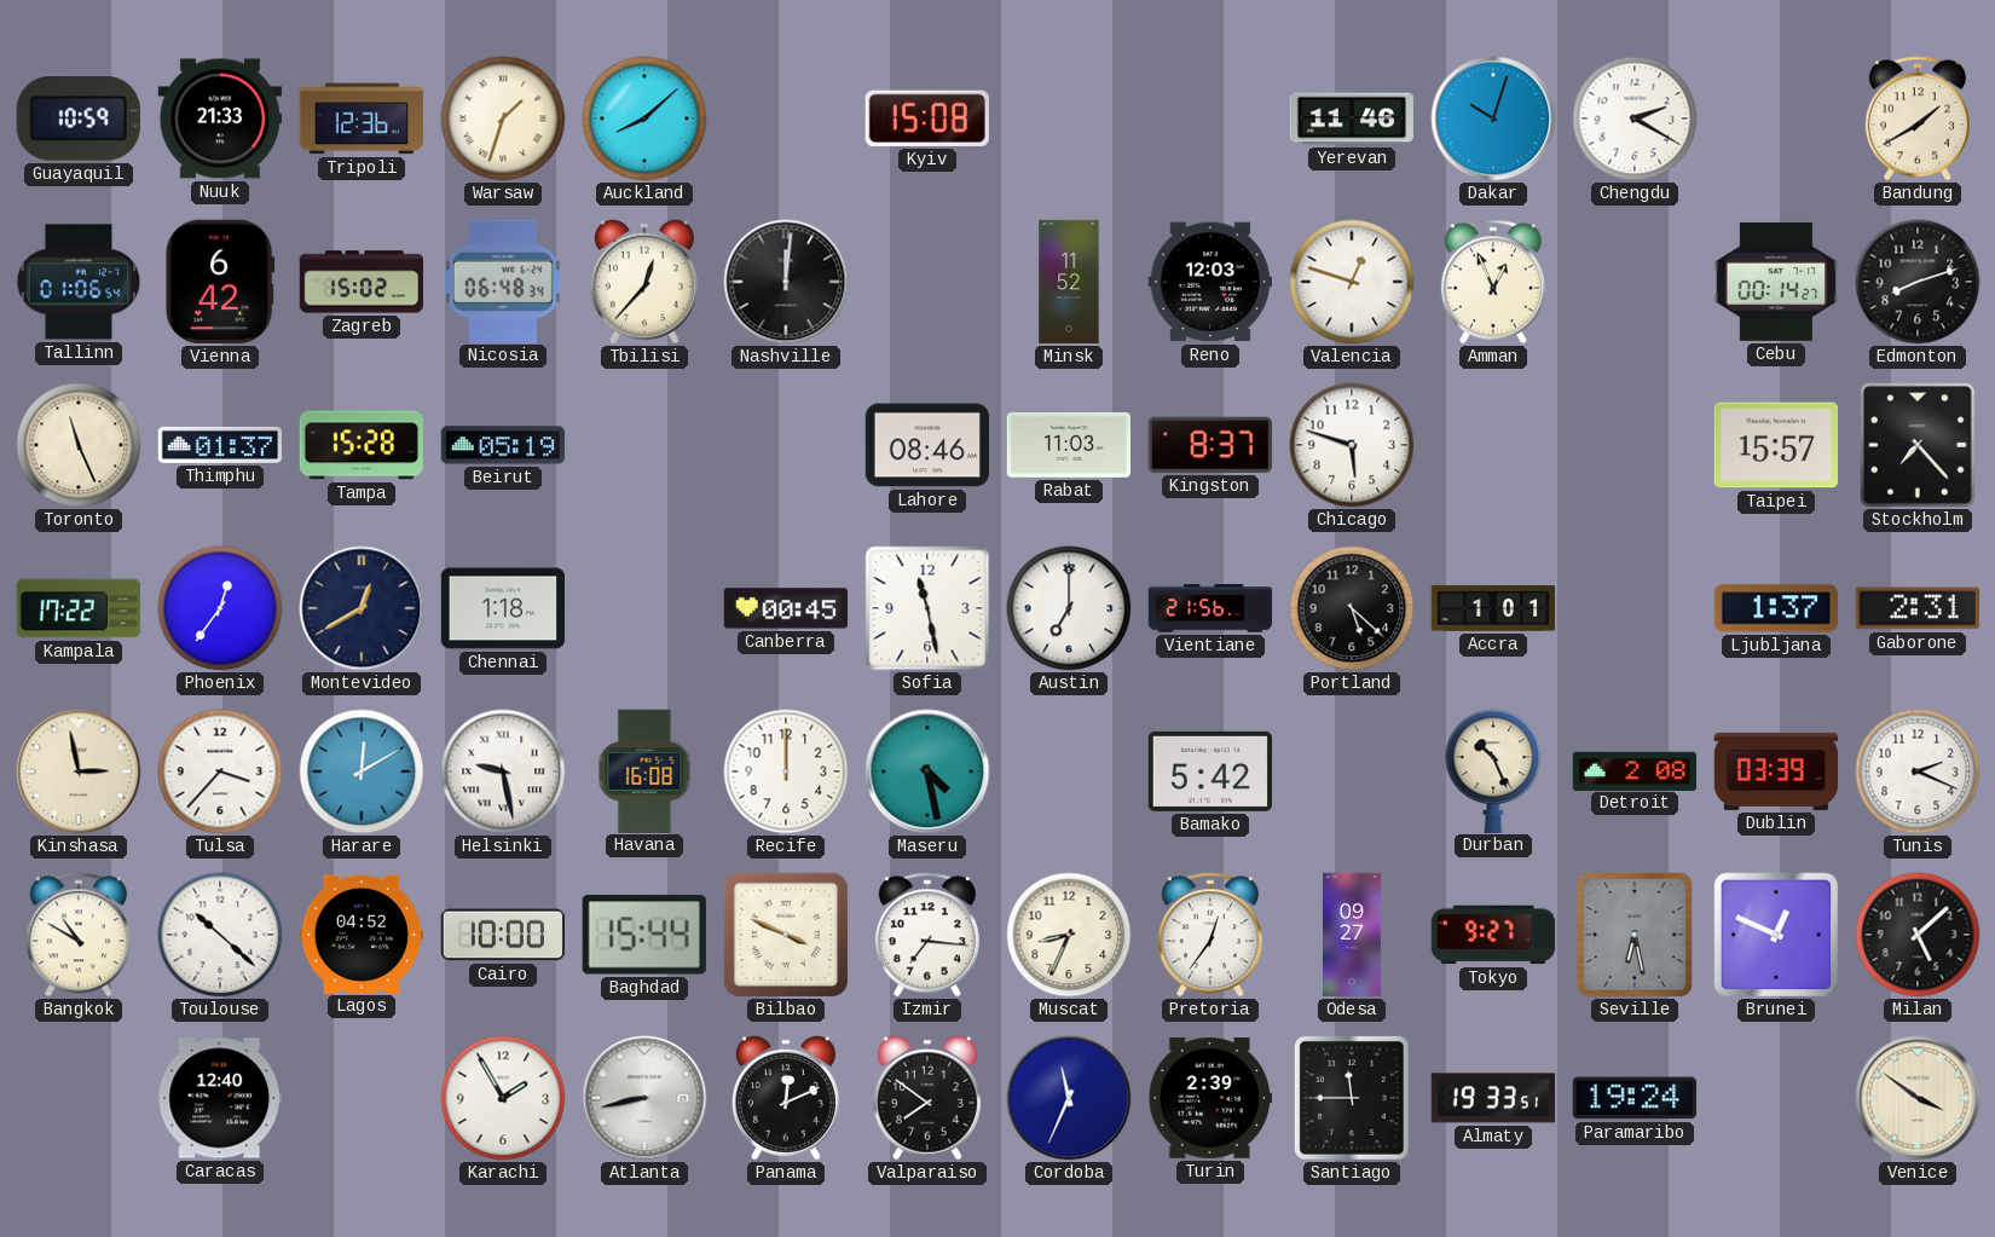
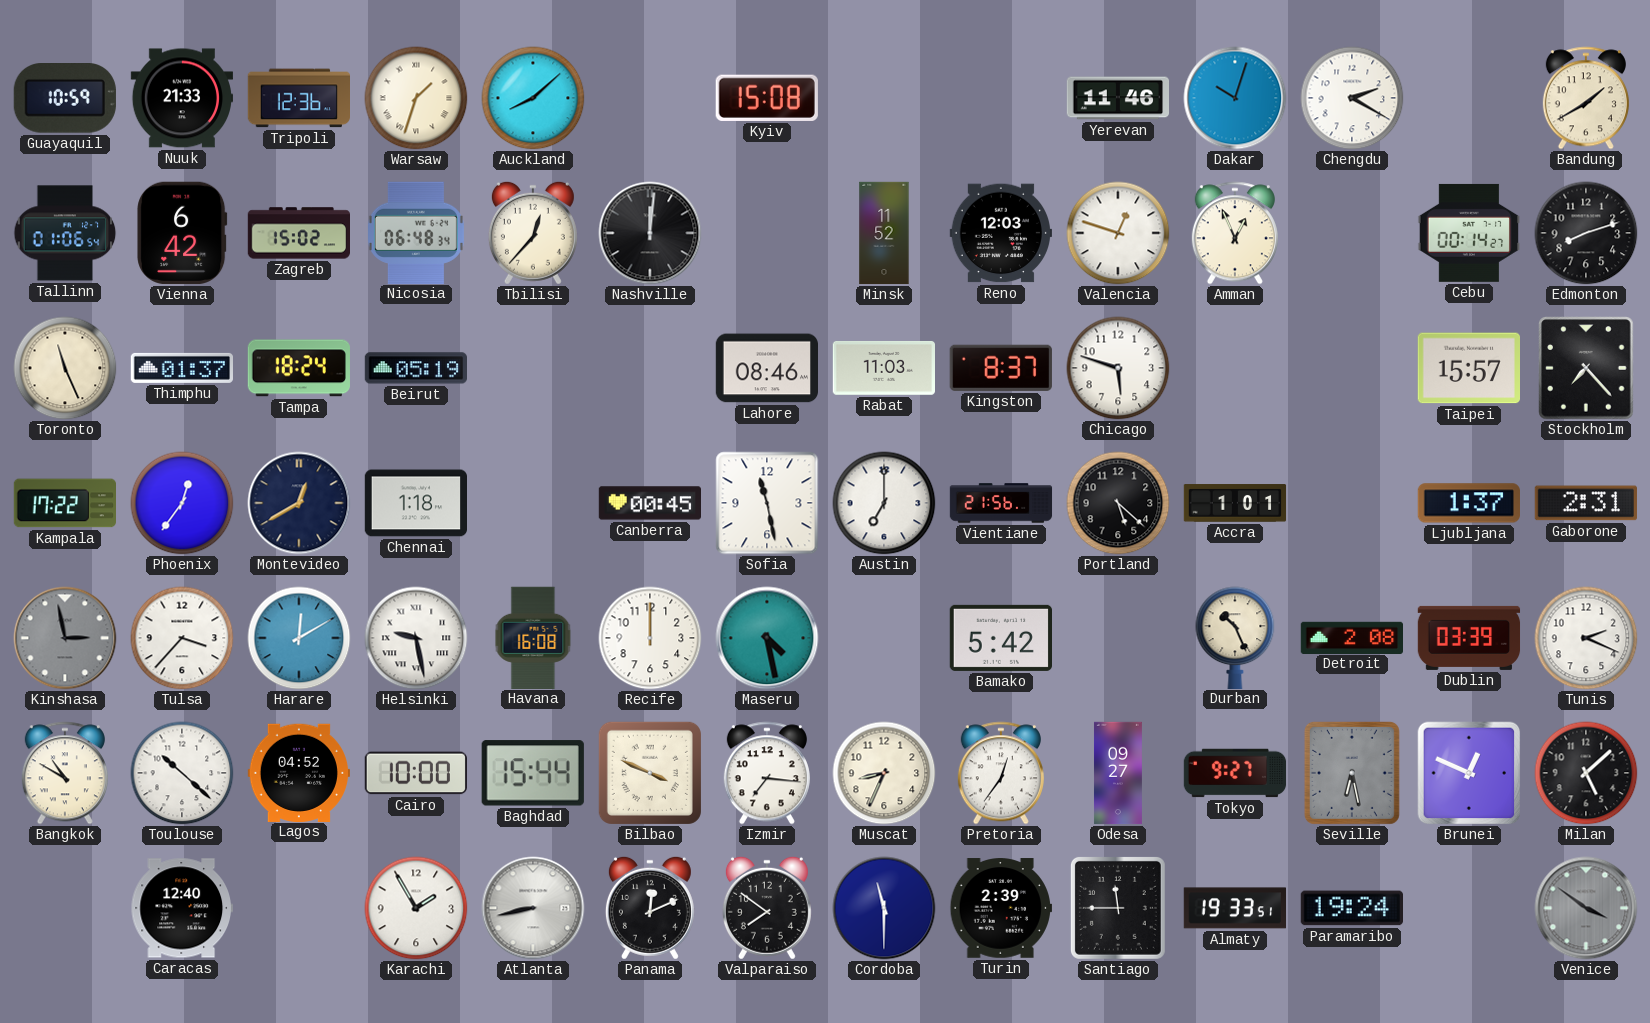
Tampa: 15:28 -> 18:24 (299, 368)
Kinshasa dial: cream -> grey (65, 638)
Cordoba: 11:34 -> 11:30 (884, 908)
Venice dial: cream -> grey (1586, 908)
